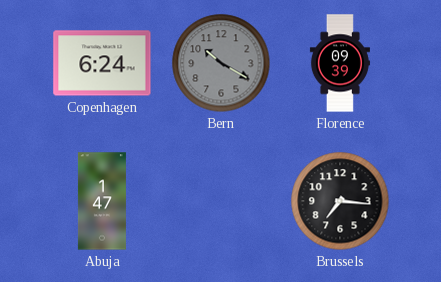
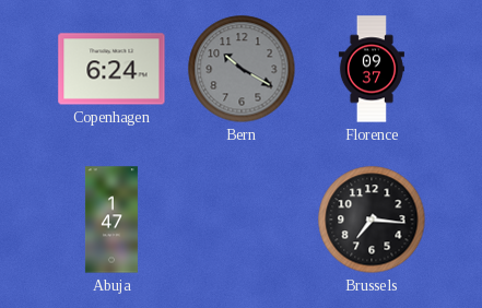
Florence: 09:39 -> 09:37 (372, 69)
